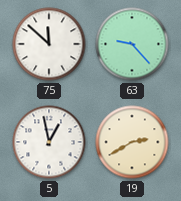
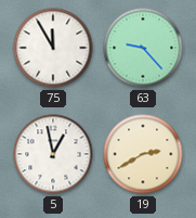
75: 11:52 -> 11:55 (53, 48)
